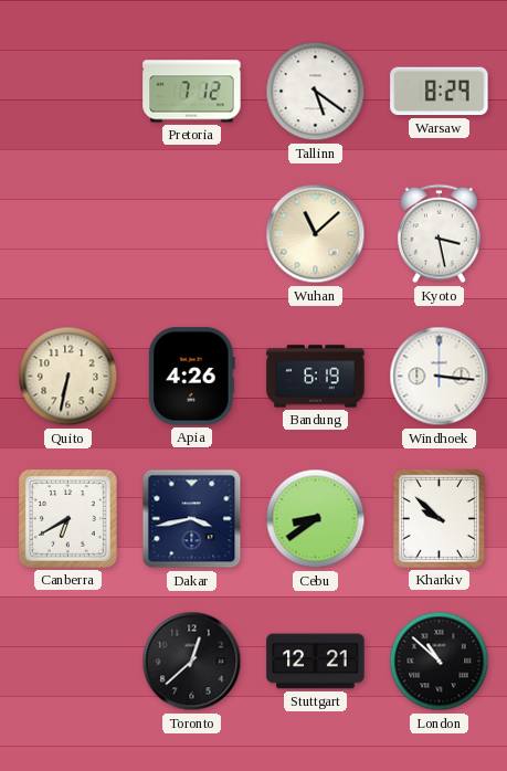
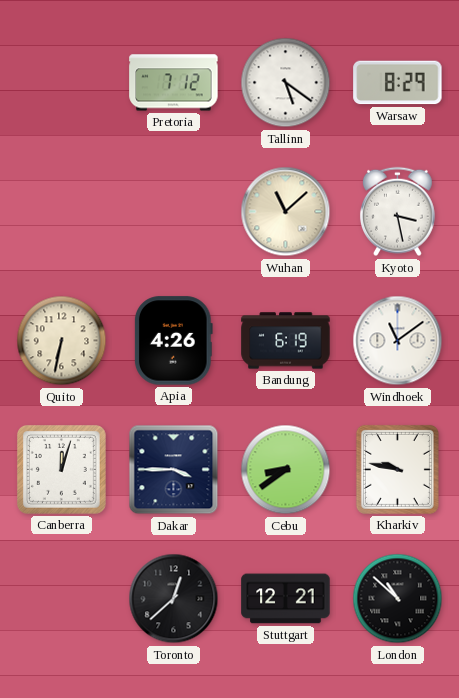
Windhoek: 3:16 -> 11:09 (398, 341)
Canberra: 6:40 -> 12:03 (61, 469)
Dakar: 3:43 -> 3:45 (174, 470)
Kharkiv: 9:52 -> 9:47 (397, 469)
